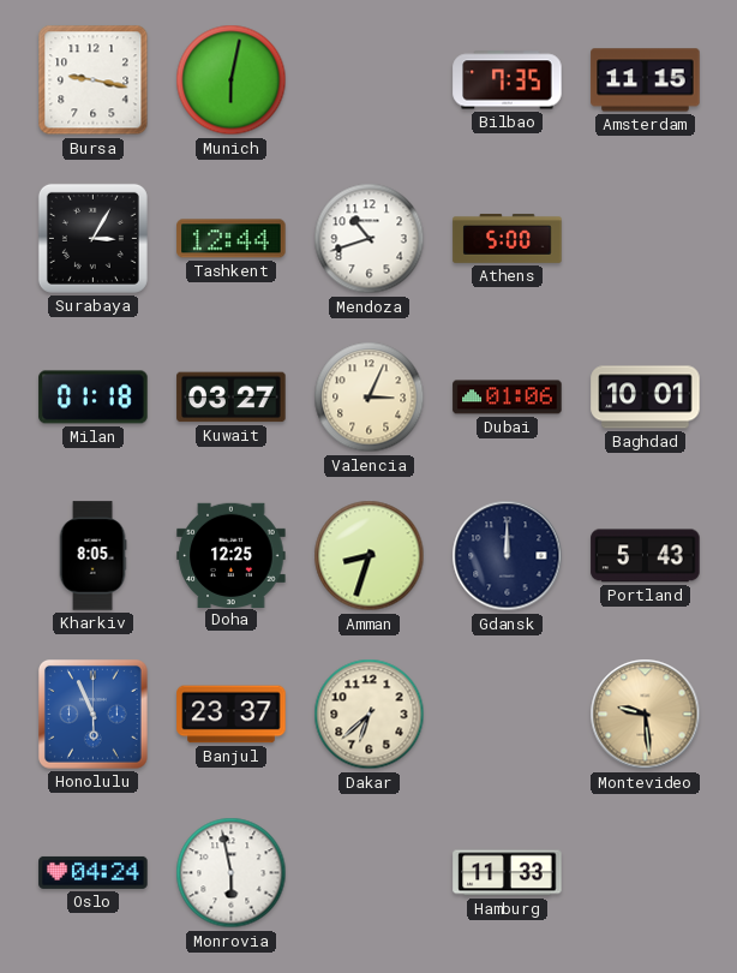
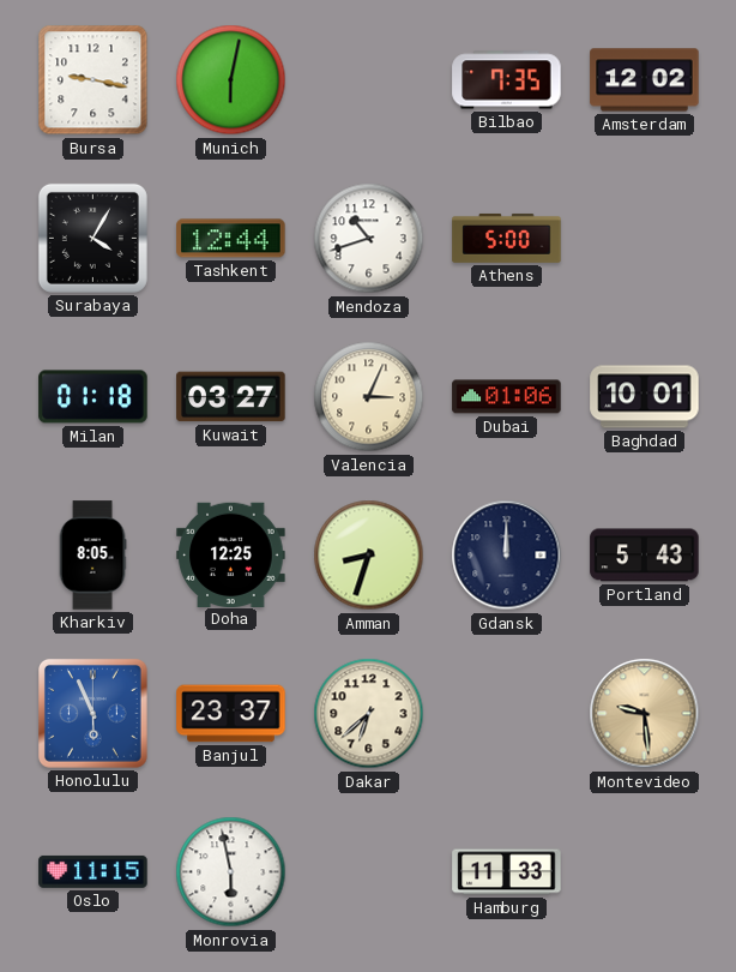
Amsterdam: 11:15 -> 12:02 (645, 80)
Surabaya: 3:05 -> 4:05 (92, 238)
Oslo: 04:24 -> 11:15 (93, 871)
